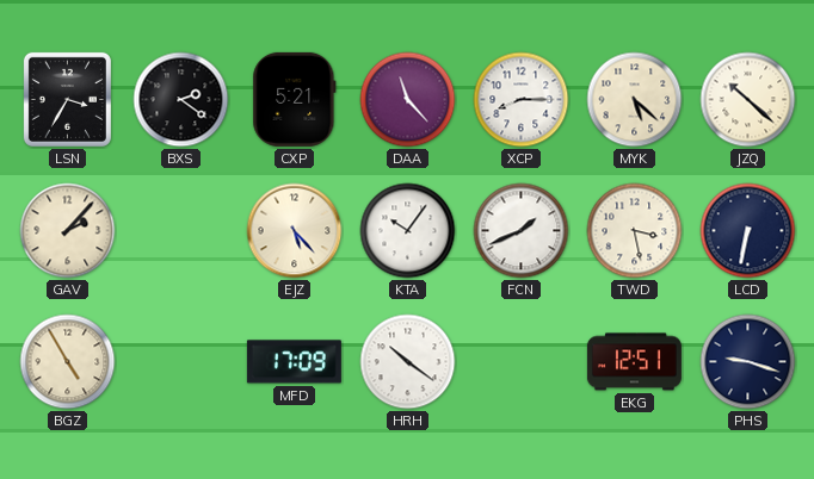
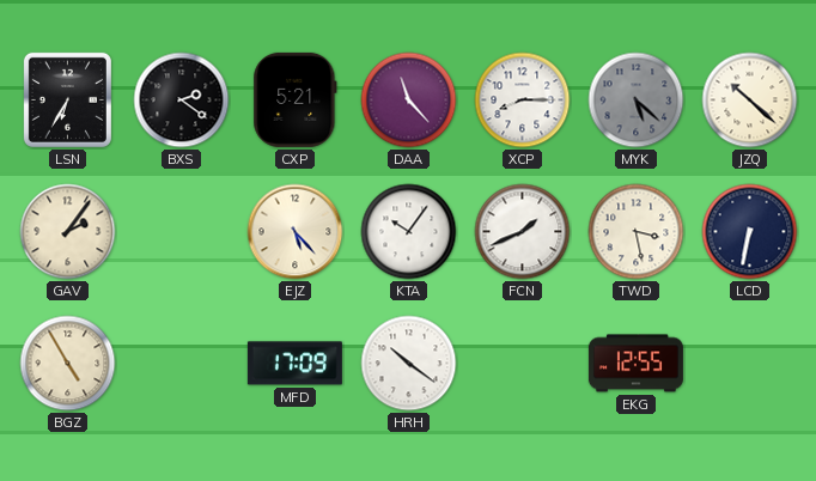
LSN: 3:35 -> 6:35 (67, 99)
MYK dial: cream -> grey (637, 101)
GAV: 2:07 -> 2:06 (68, 232)
EKG: 12:51 -> 12:55 (635, 364)
PHS: 9:18 -> none (748, 362)
